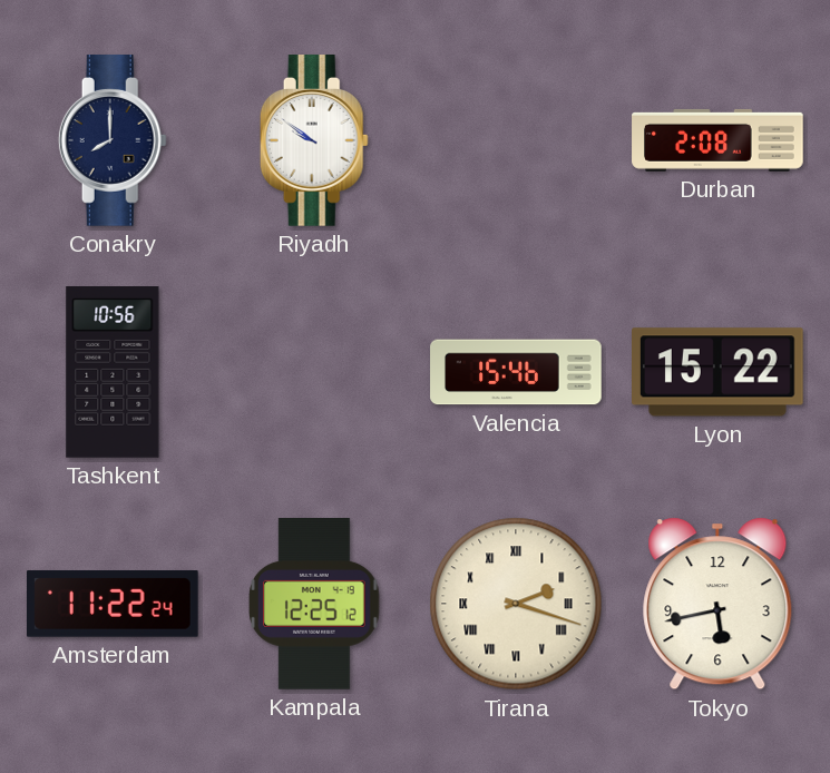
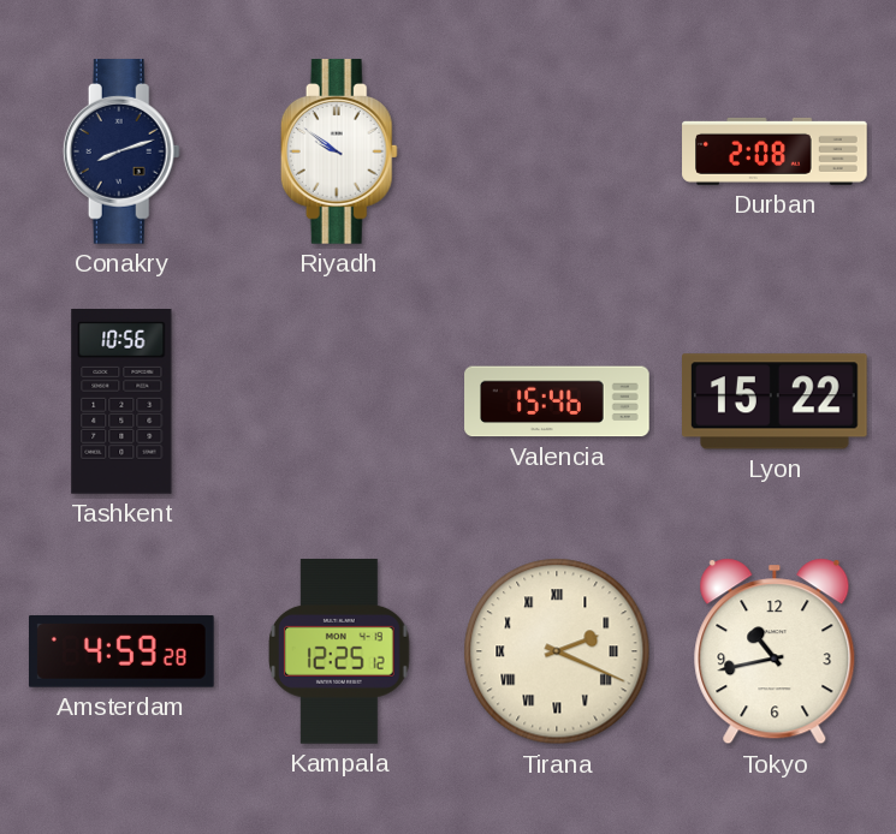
Conakry: 8:00 -> 8:12 (121, 153)
Amsterdam: 11:22 -> 4:59 (123, 651)
Tirana: 2:18 -> 2:19 (557, 651)
Tokyo: 5:43 -> 10:43 (775, 651)
